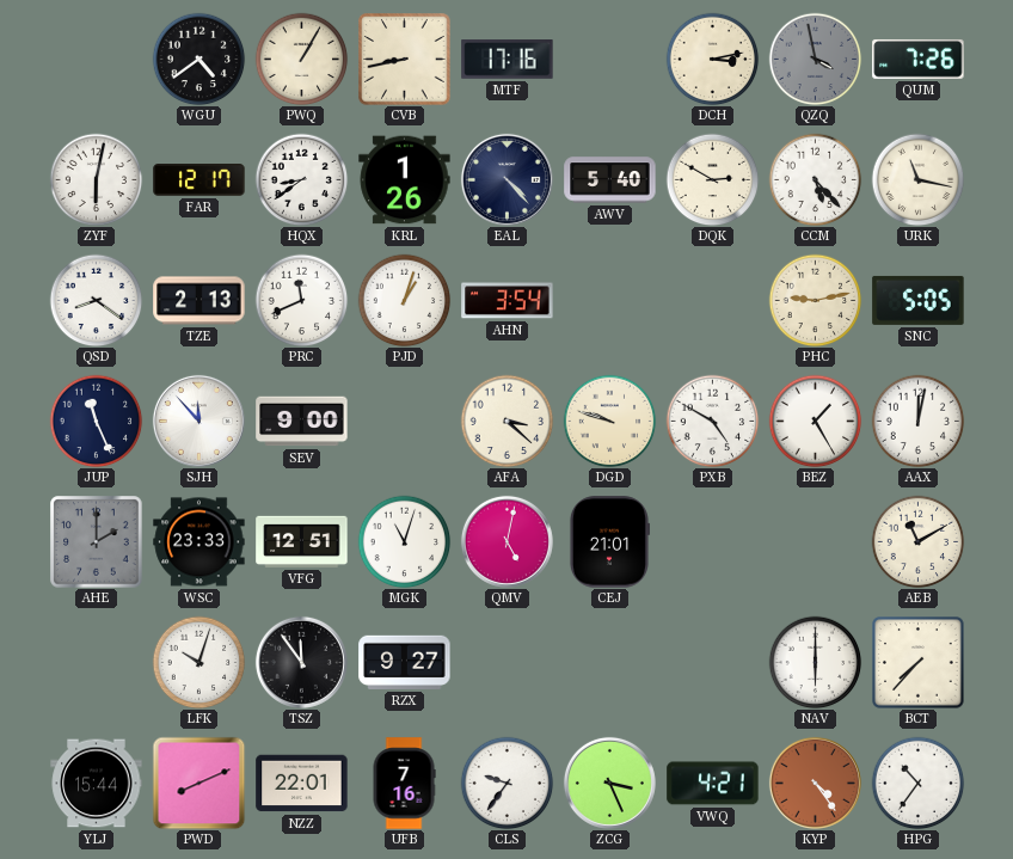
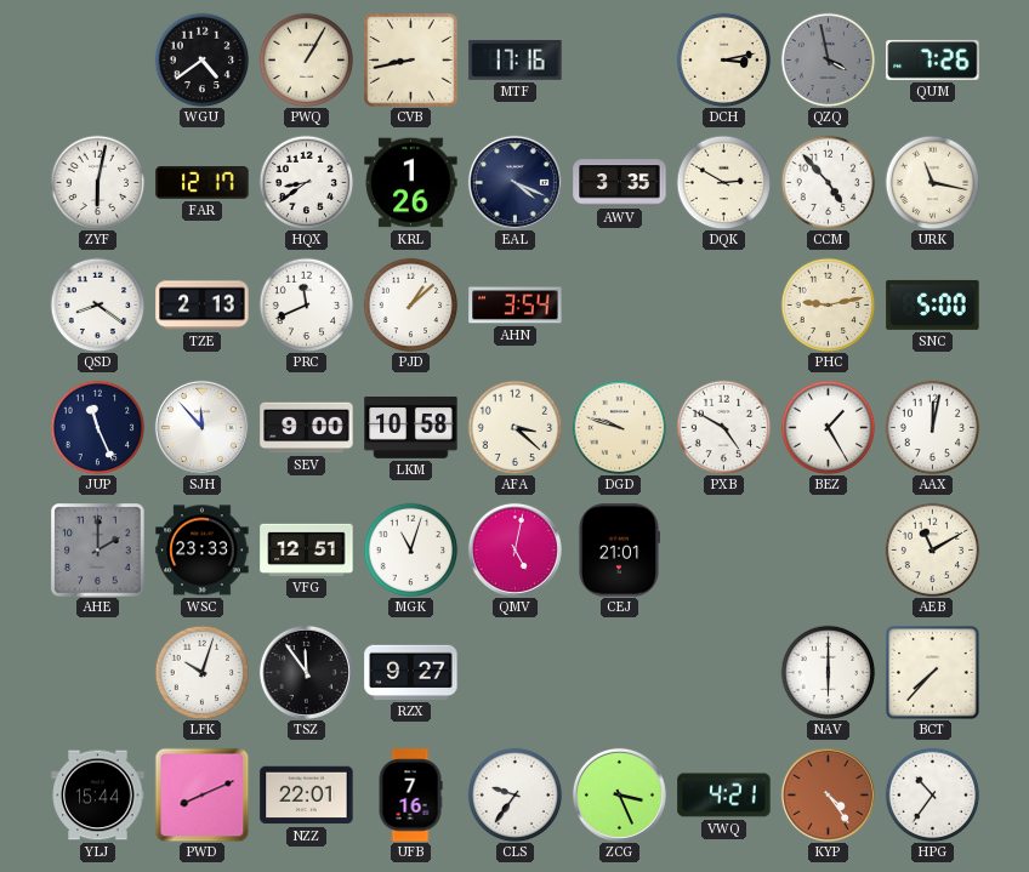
EAL: 4:23 -> 4:19 (514, 182)
AWV: 5:40 -> 3:35 (620, 183)
CCM: 5:23 -> 4:53 (828, 182)
PJD: 1:03 -> 1:08 (410, 304)
SNC: 5:05 -> 5:00 (933, 304)
LKM: none -> 10:58 (411, 428)
